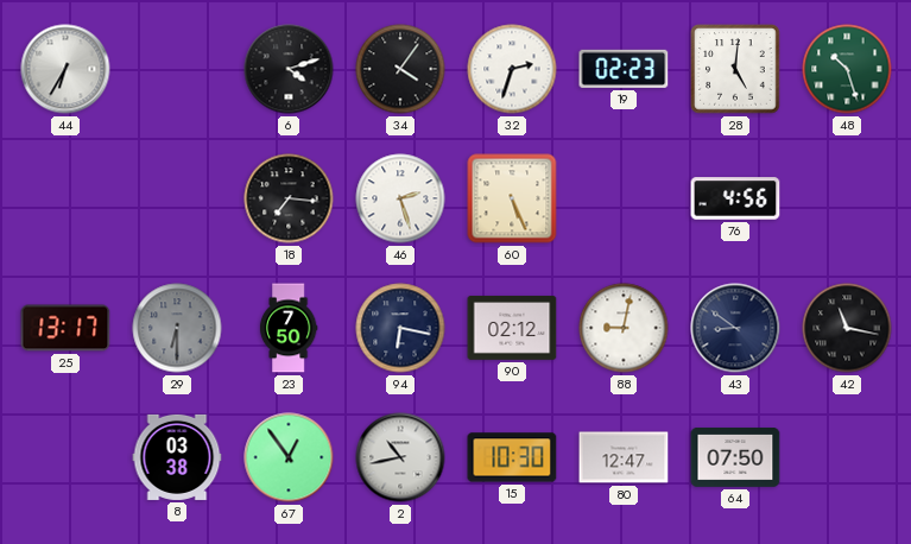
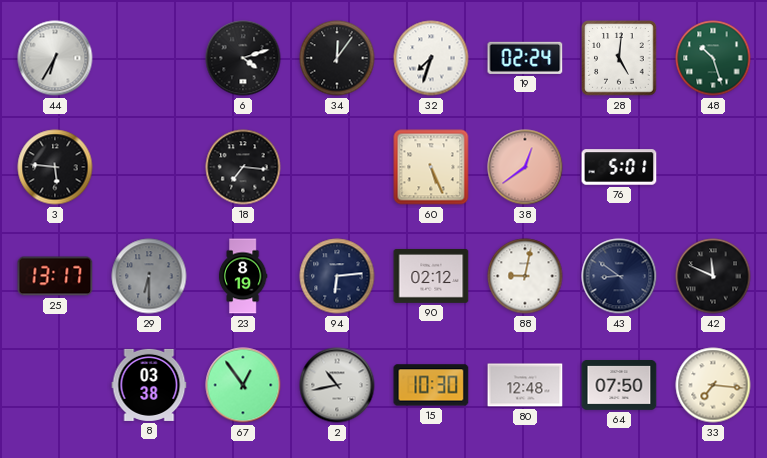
34: 4:06 -> 12:06 (337, 58)
32: 2:33 -> 7:33 (431, 58)
19: 02:23 -> 02:24 (525, 58)
3: none -> 5:46 (55, 167)
46: 2:27 -> none (400, 198)
38: none -> 12:39 (525, 167)
76: 4:56 -> 5:01 (619, 167)
23: 7:50 -> 8:19 (243, 276)
94: 6:17 -> 6:14 (337, 276)
42: 11:17 -> 11:49 (713, 276)
80: 12:47 -> 12:48 (525, 385)
33: none -> 7:16 (713, 385)
